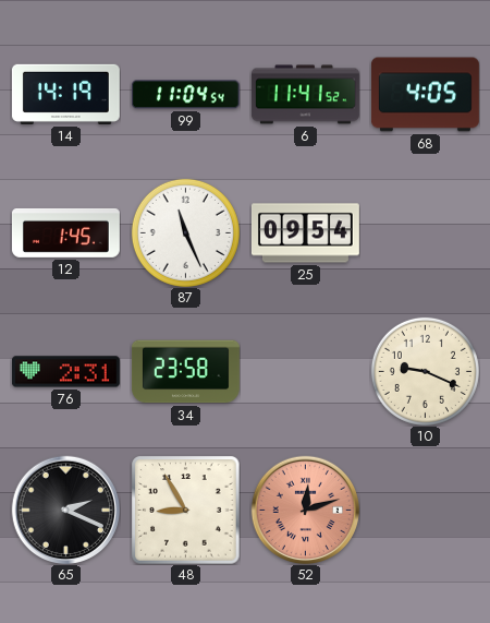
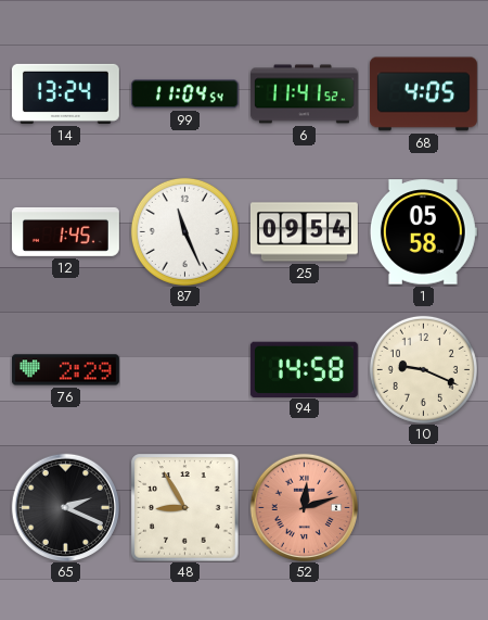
14: 14:19 -> 13:24 (65, 93)
1: none -> 05:58 (423, 232)
76: 2:31 -> 2:29 (65, 370)
34: 23:58 -> none (185, 372)
94: none -> 14:58 (304, 369)
